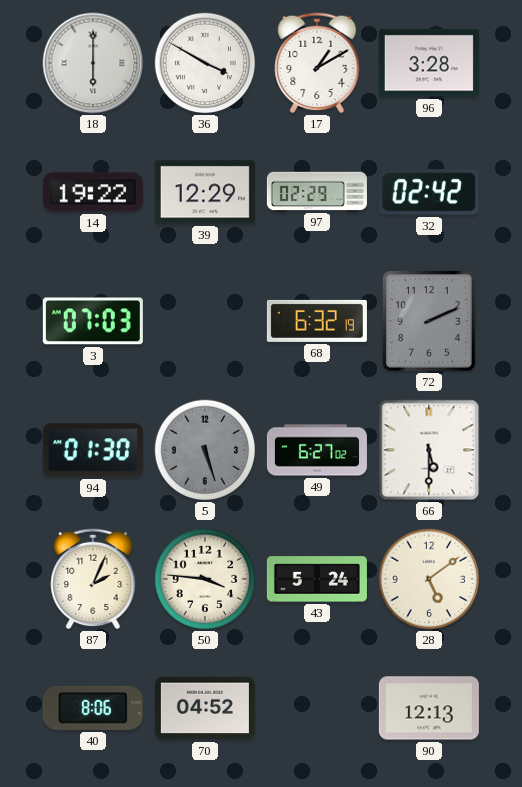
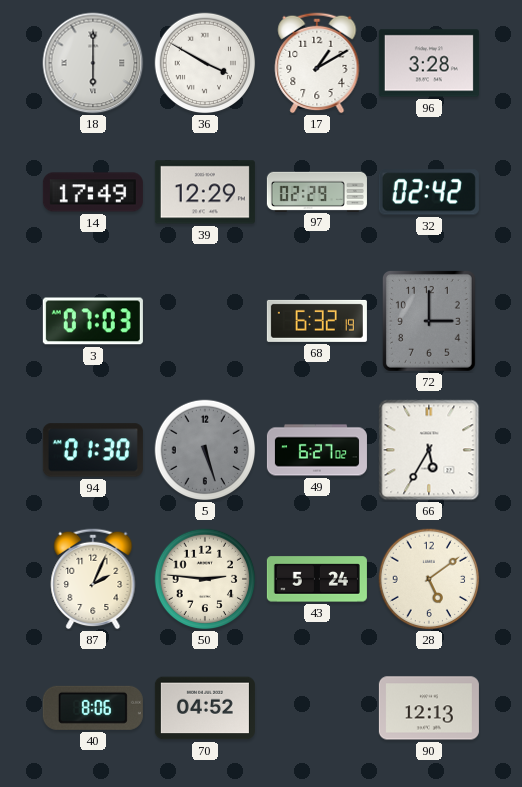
14: 19:22 -> 17:49 (93, 192)
72: 2:11 -> 3:00 (429, 322)
66: 5:30 -> 5:35 (429, 450)
50: 3:46 -> 2:46 (205, 579)
